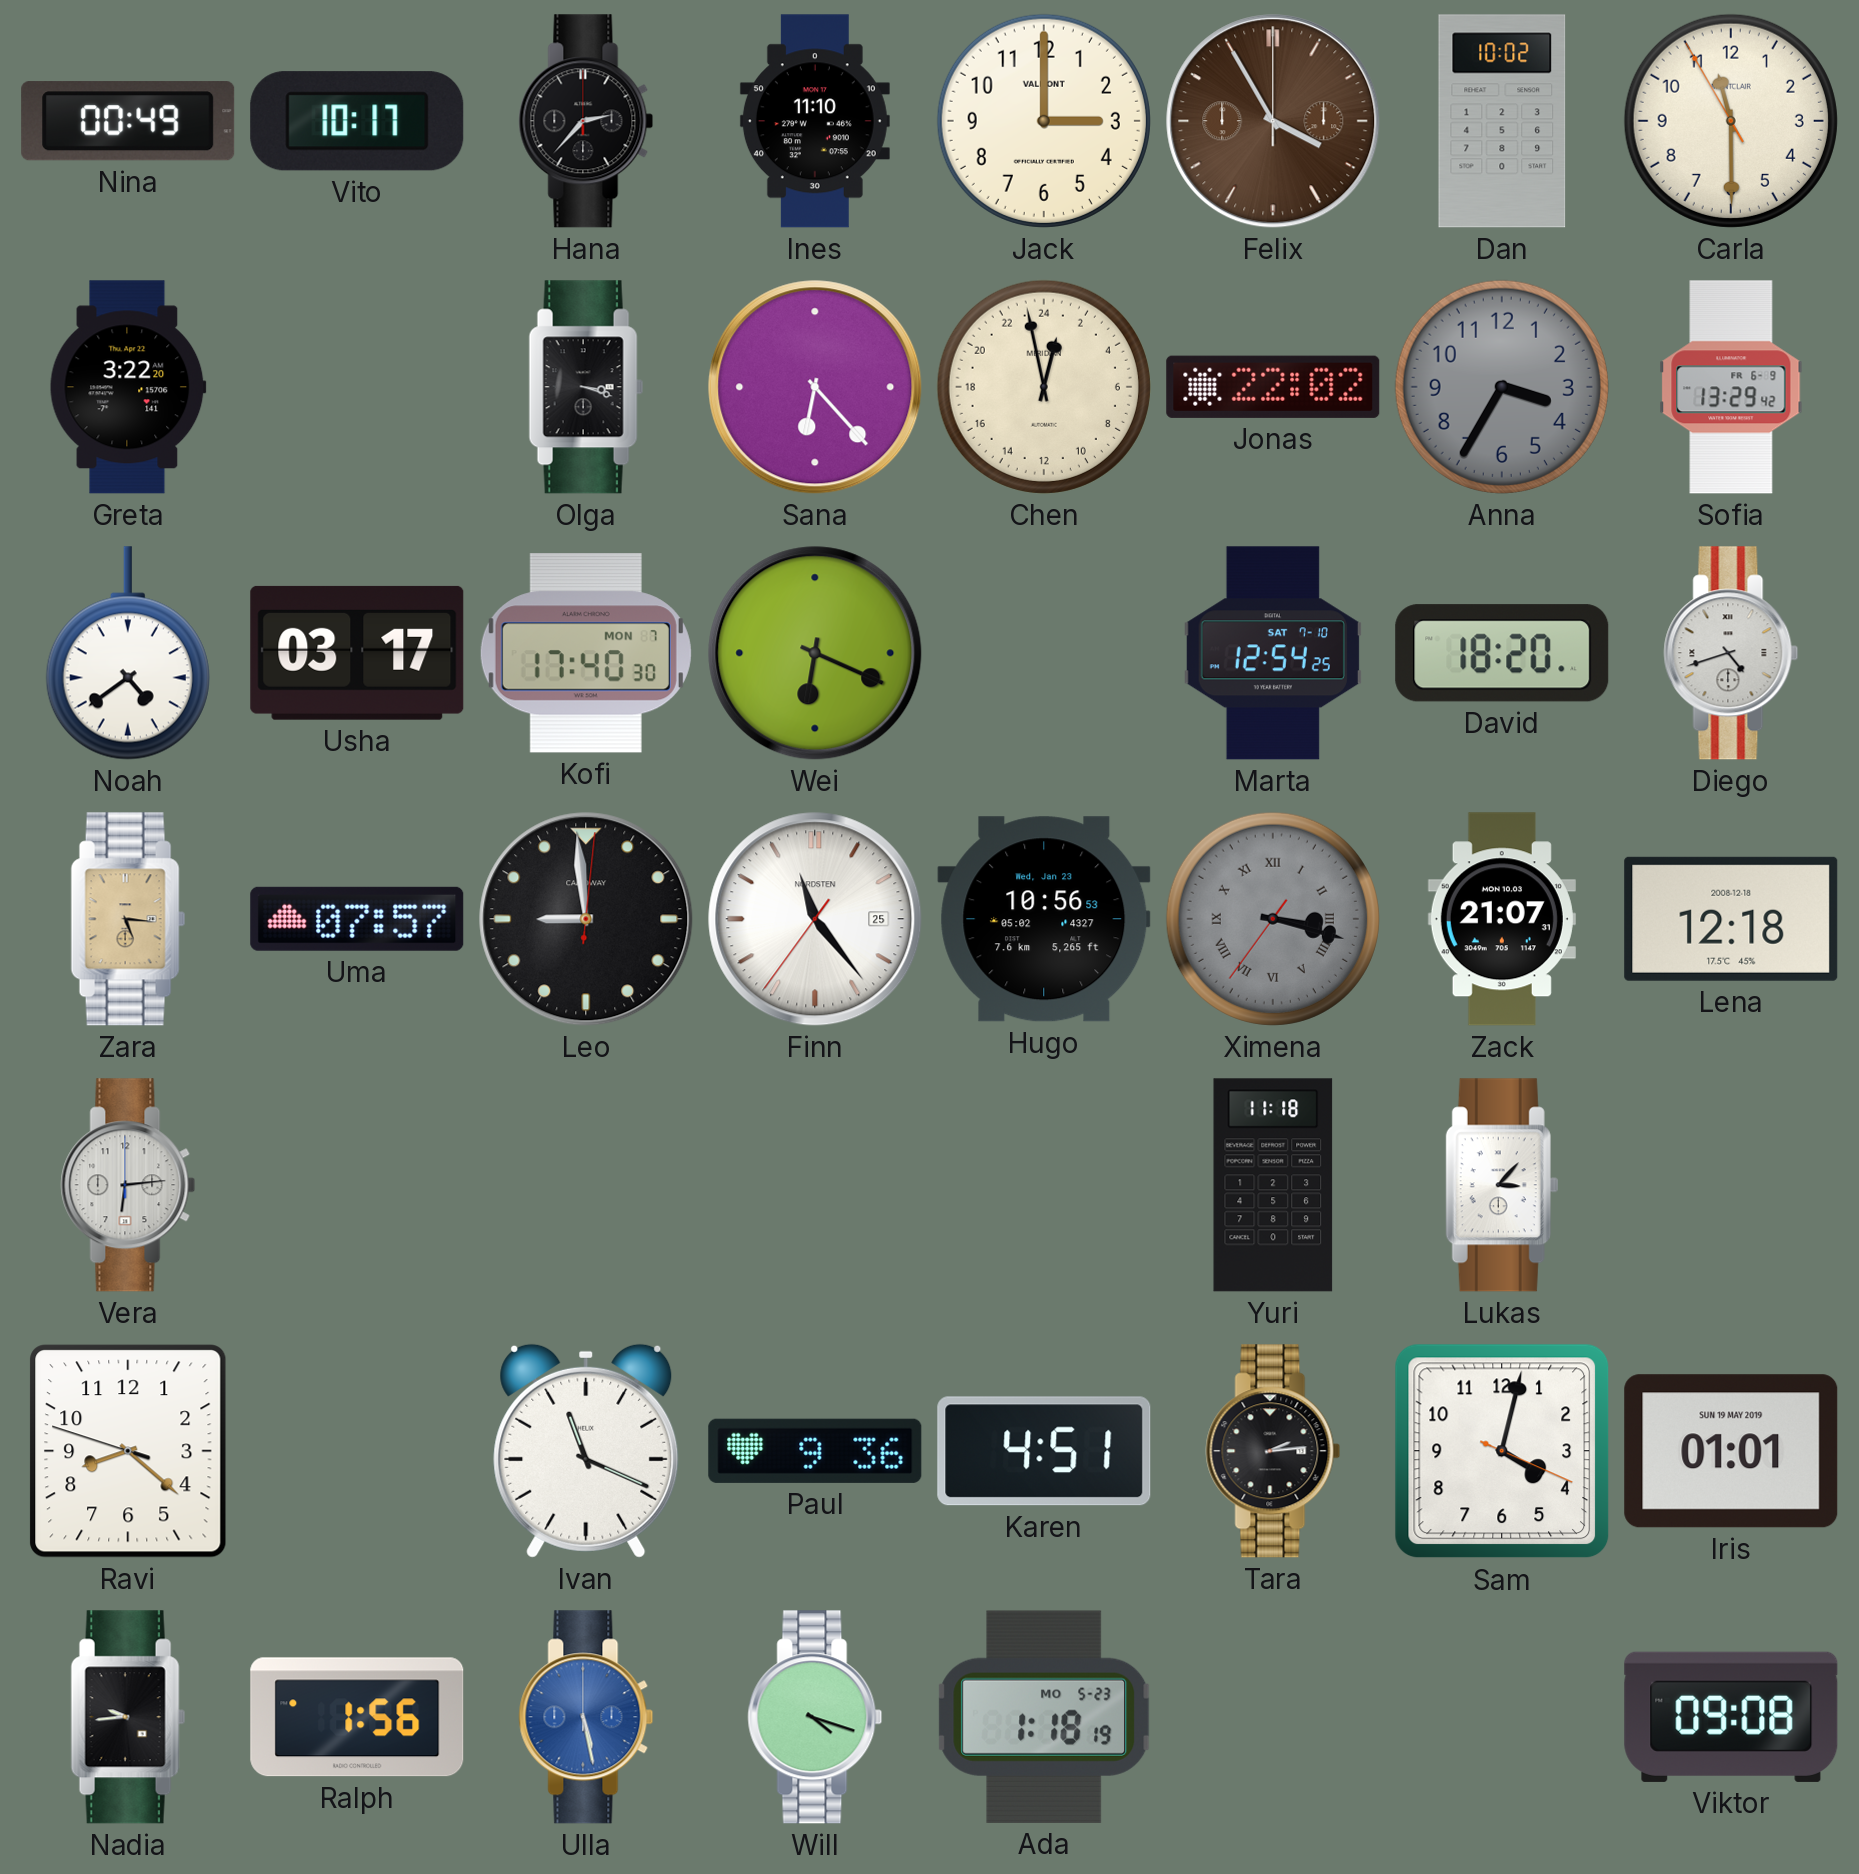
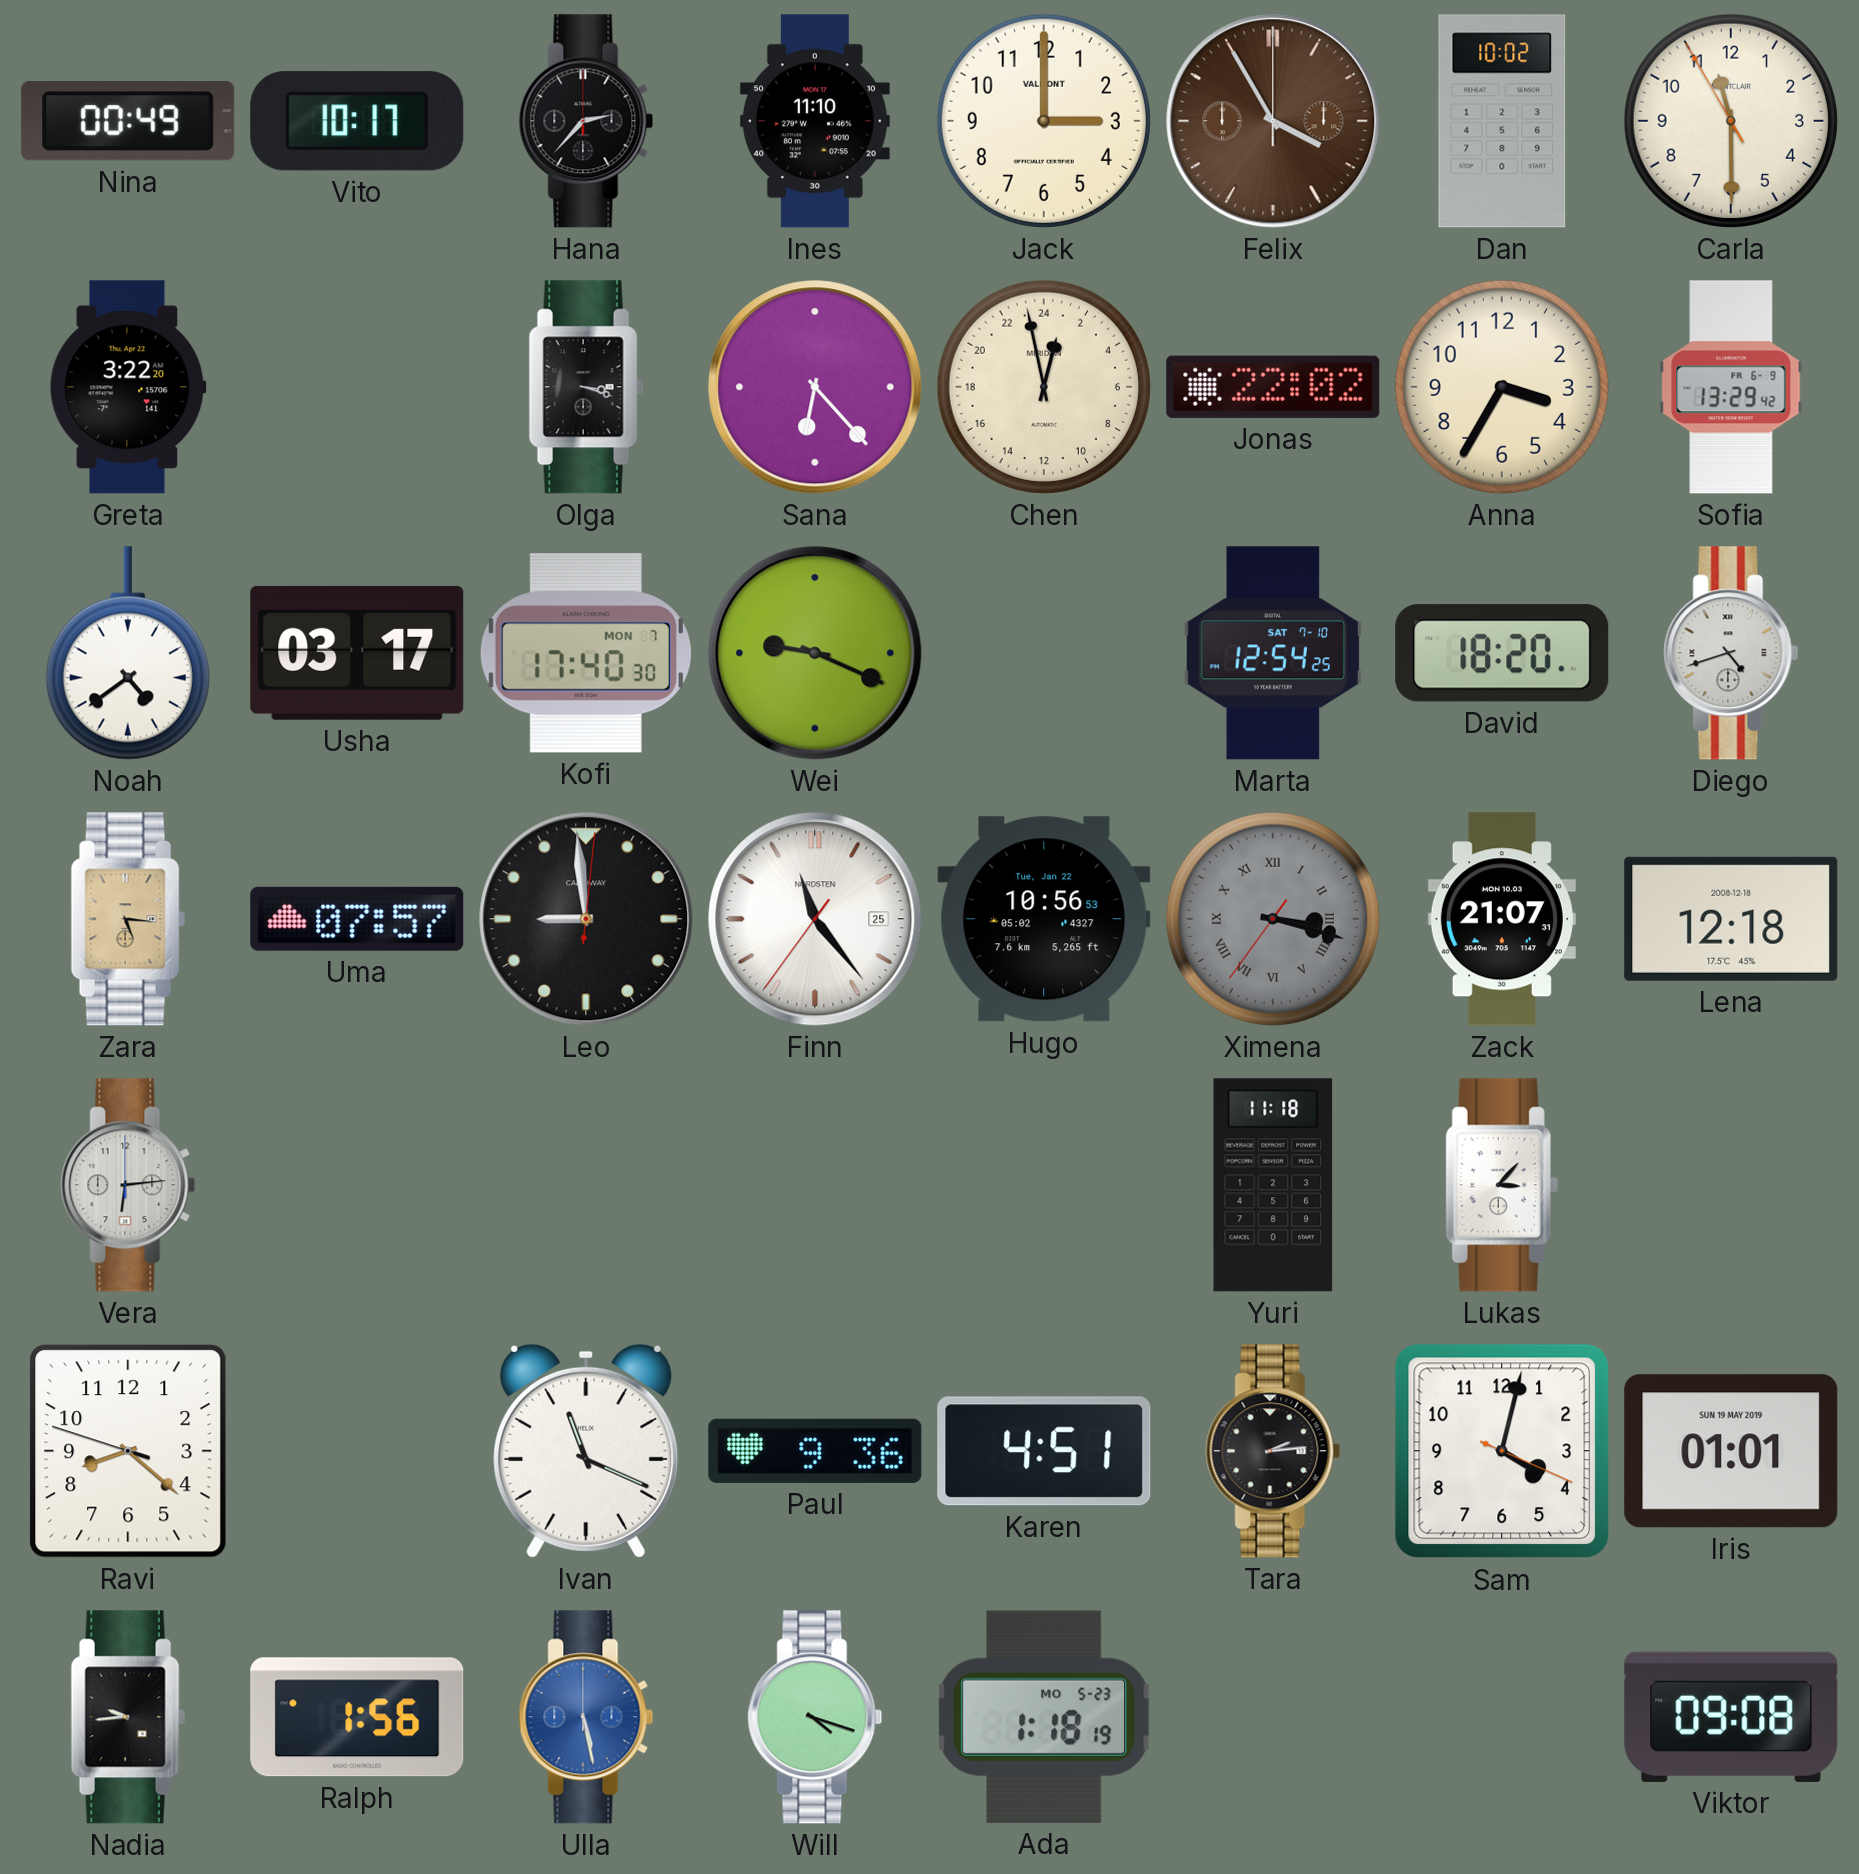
Anna dial: grey -> cream (1502, 387)
Wei: 6:19 -> 9:19 (815, 653)
Hugo date: Wed, Jan 23 -> Tue, Jan 22 (1044, 919)
